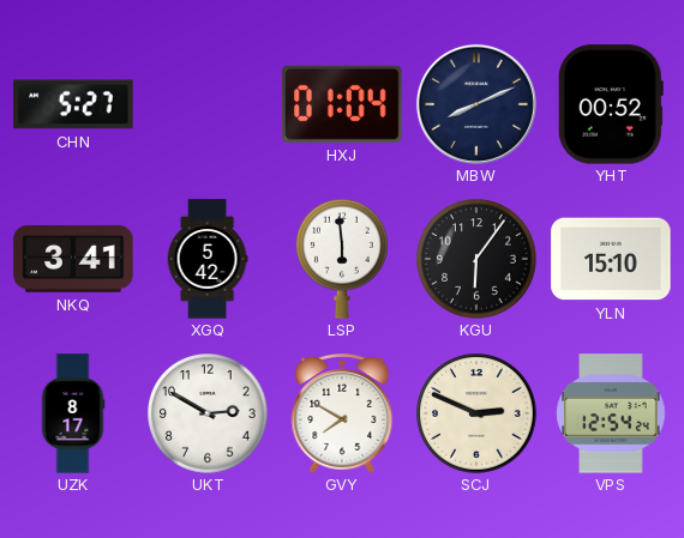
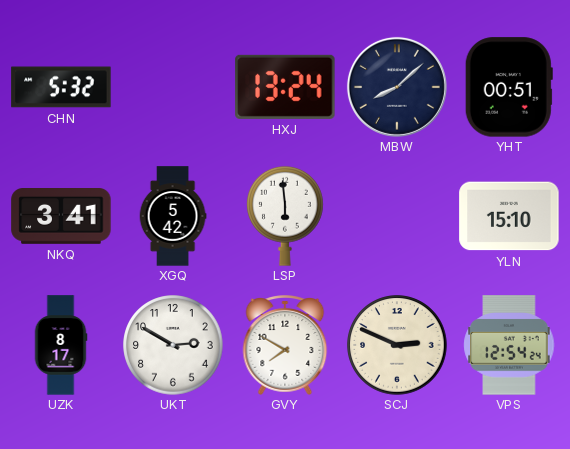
CHN: 5:27 -> 5:32 (61, 87)
HXJ: 01:04 -> 13:24 (285, 87)
MBW: 8:11 -> 8:08 (397, 87)
YHT: 00:52 -> 00:51 (509, 87)
KGU: 6:06 -> none (476, 259)
